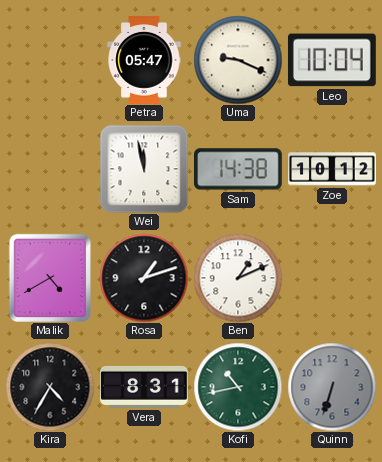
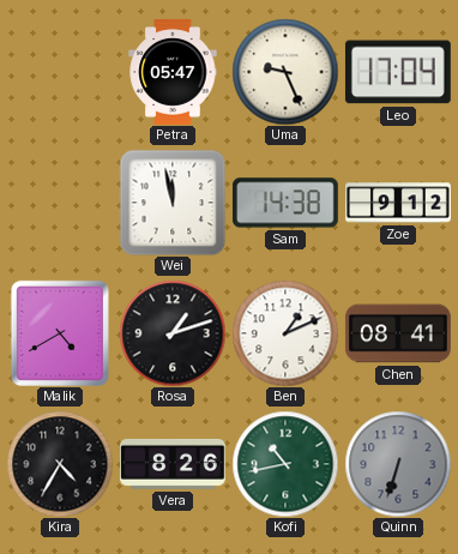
Uma: 9:19 -> 9:26 (285, 72)
Leo: 10:04 -> 17:04 (398, 72)
Zoe: 10:12 -> 9:12 (399, 203)
Chen: none -> 08:41 (398, 333)
Vera: 8:31 -> 8:26 (174, 464)
